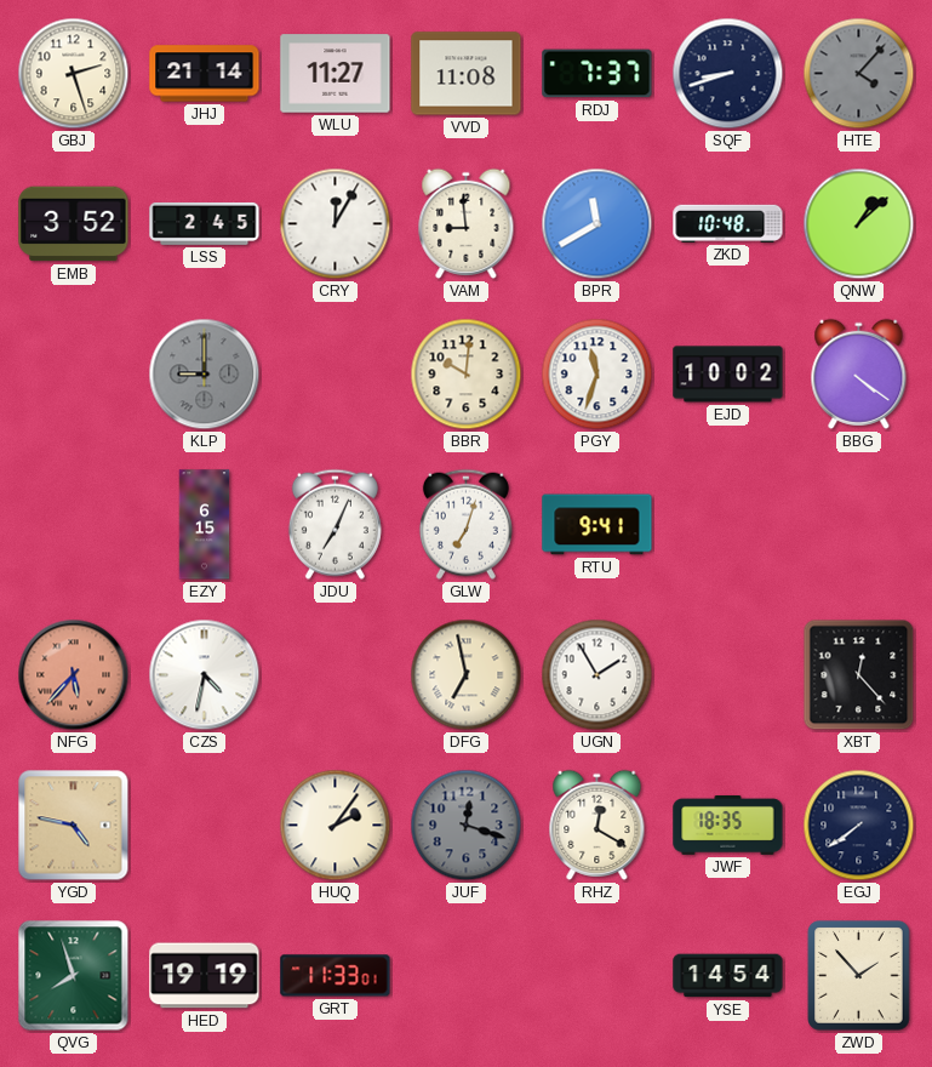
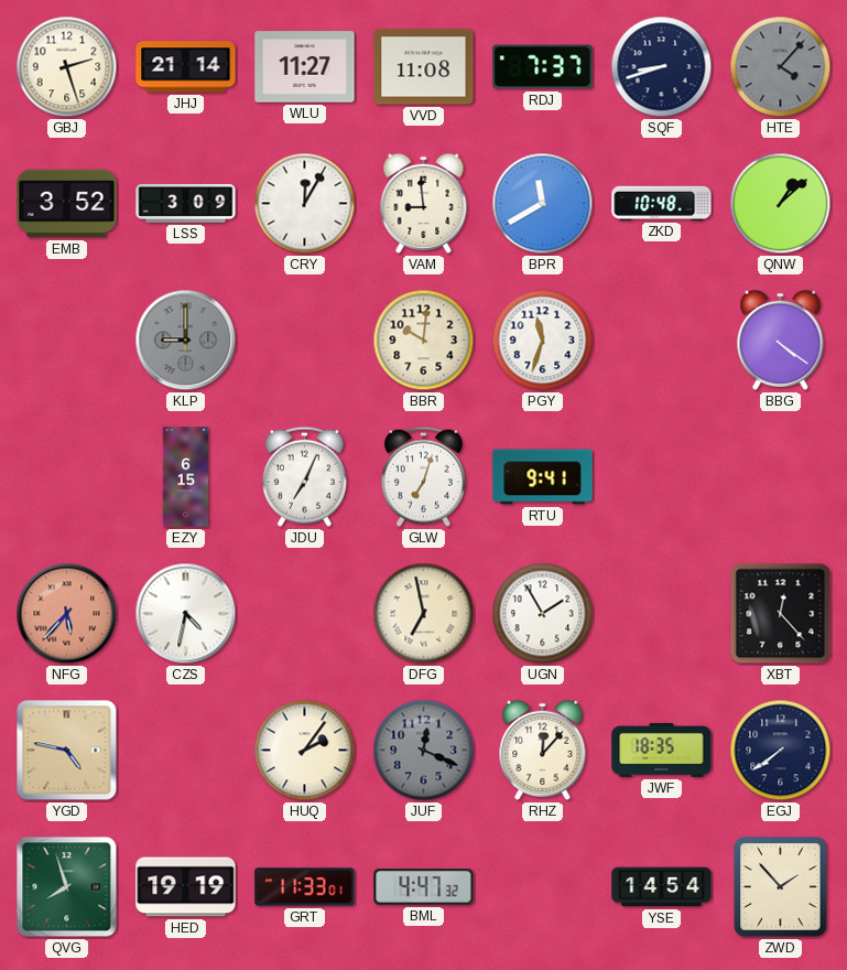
LSS: 2:45 -> 3:09 (186, 203)
EJD: 10:02 -> none (728, 375)
JUF: 12:18 -> 12:19 (424, 751)
RHZ: 12:20 -> 12:07 (543, 750)
BML: none -> 4:47 (424, 887)
